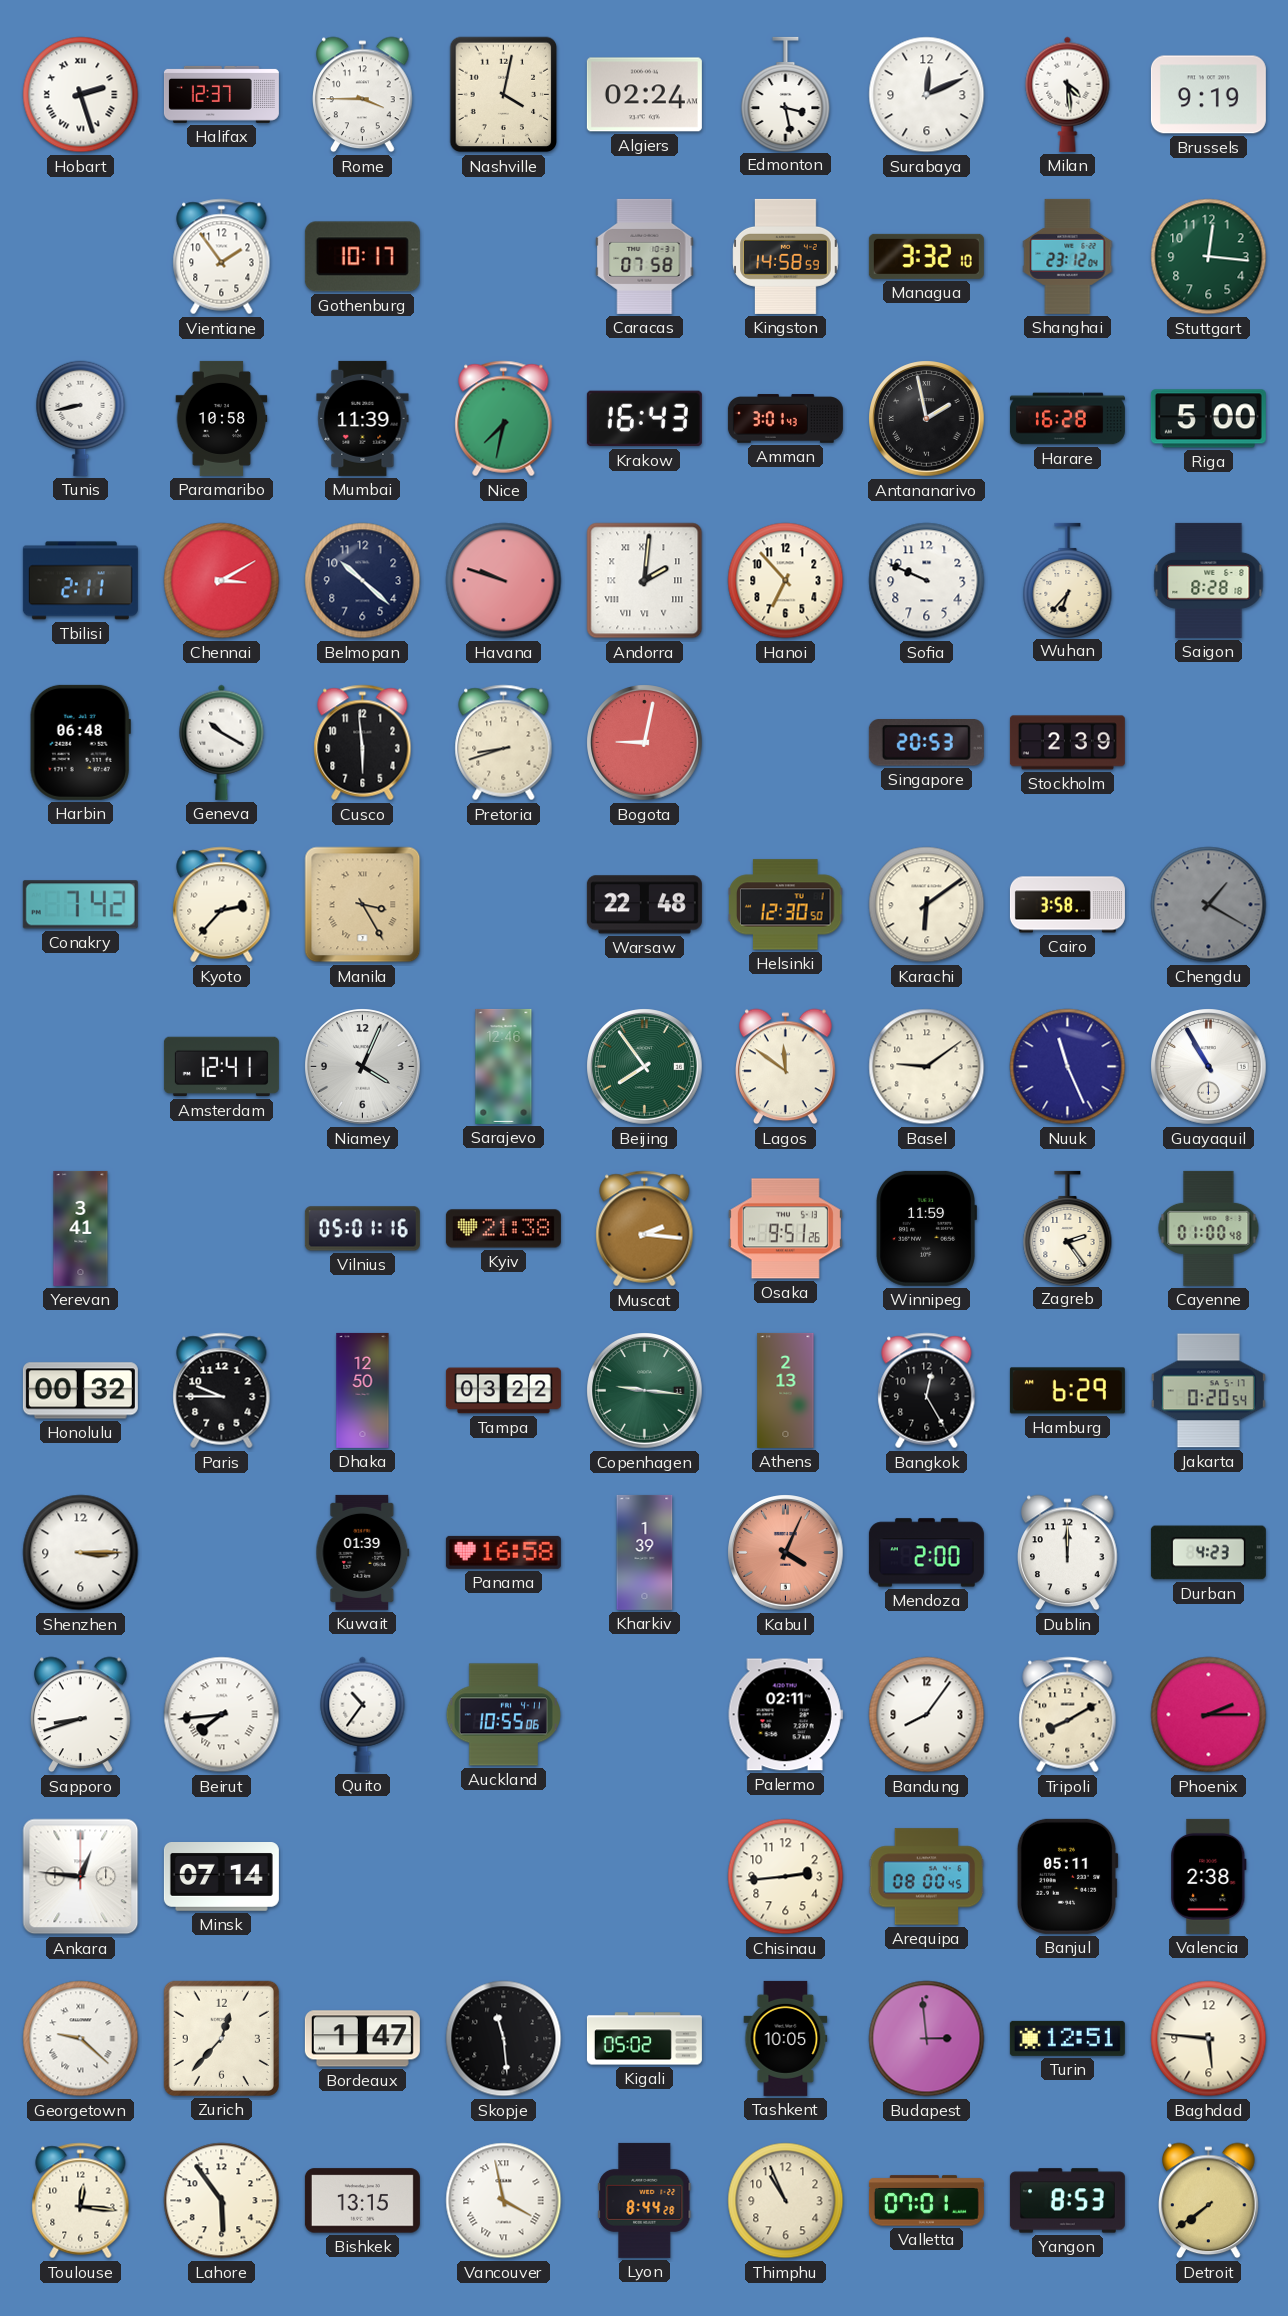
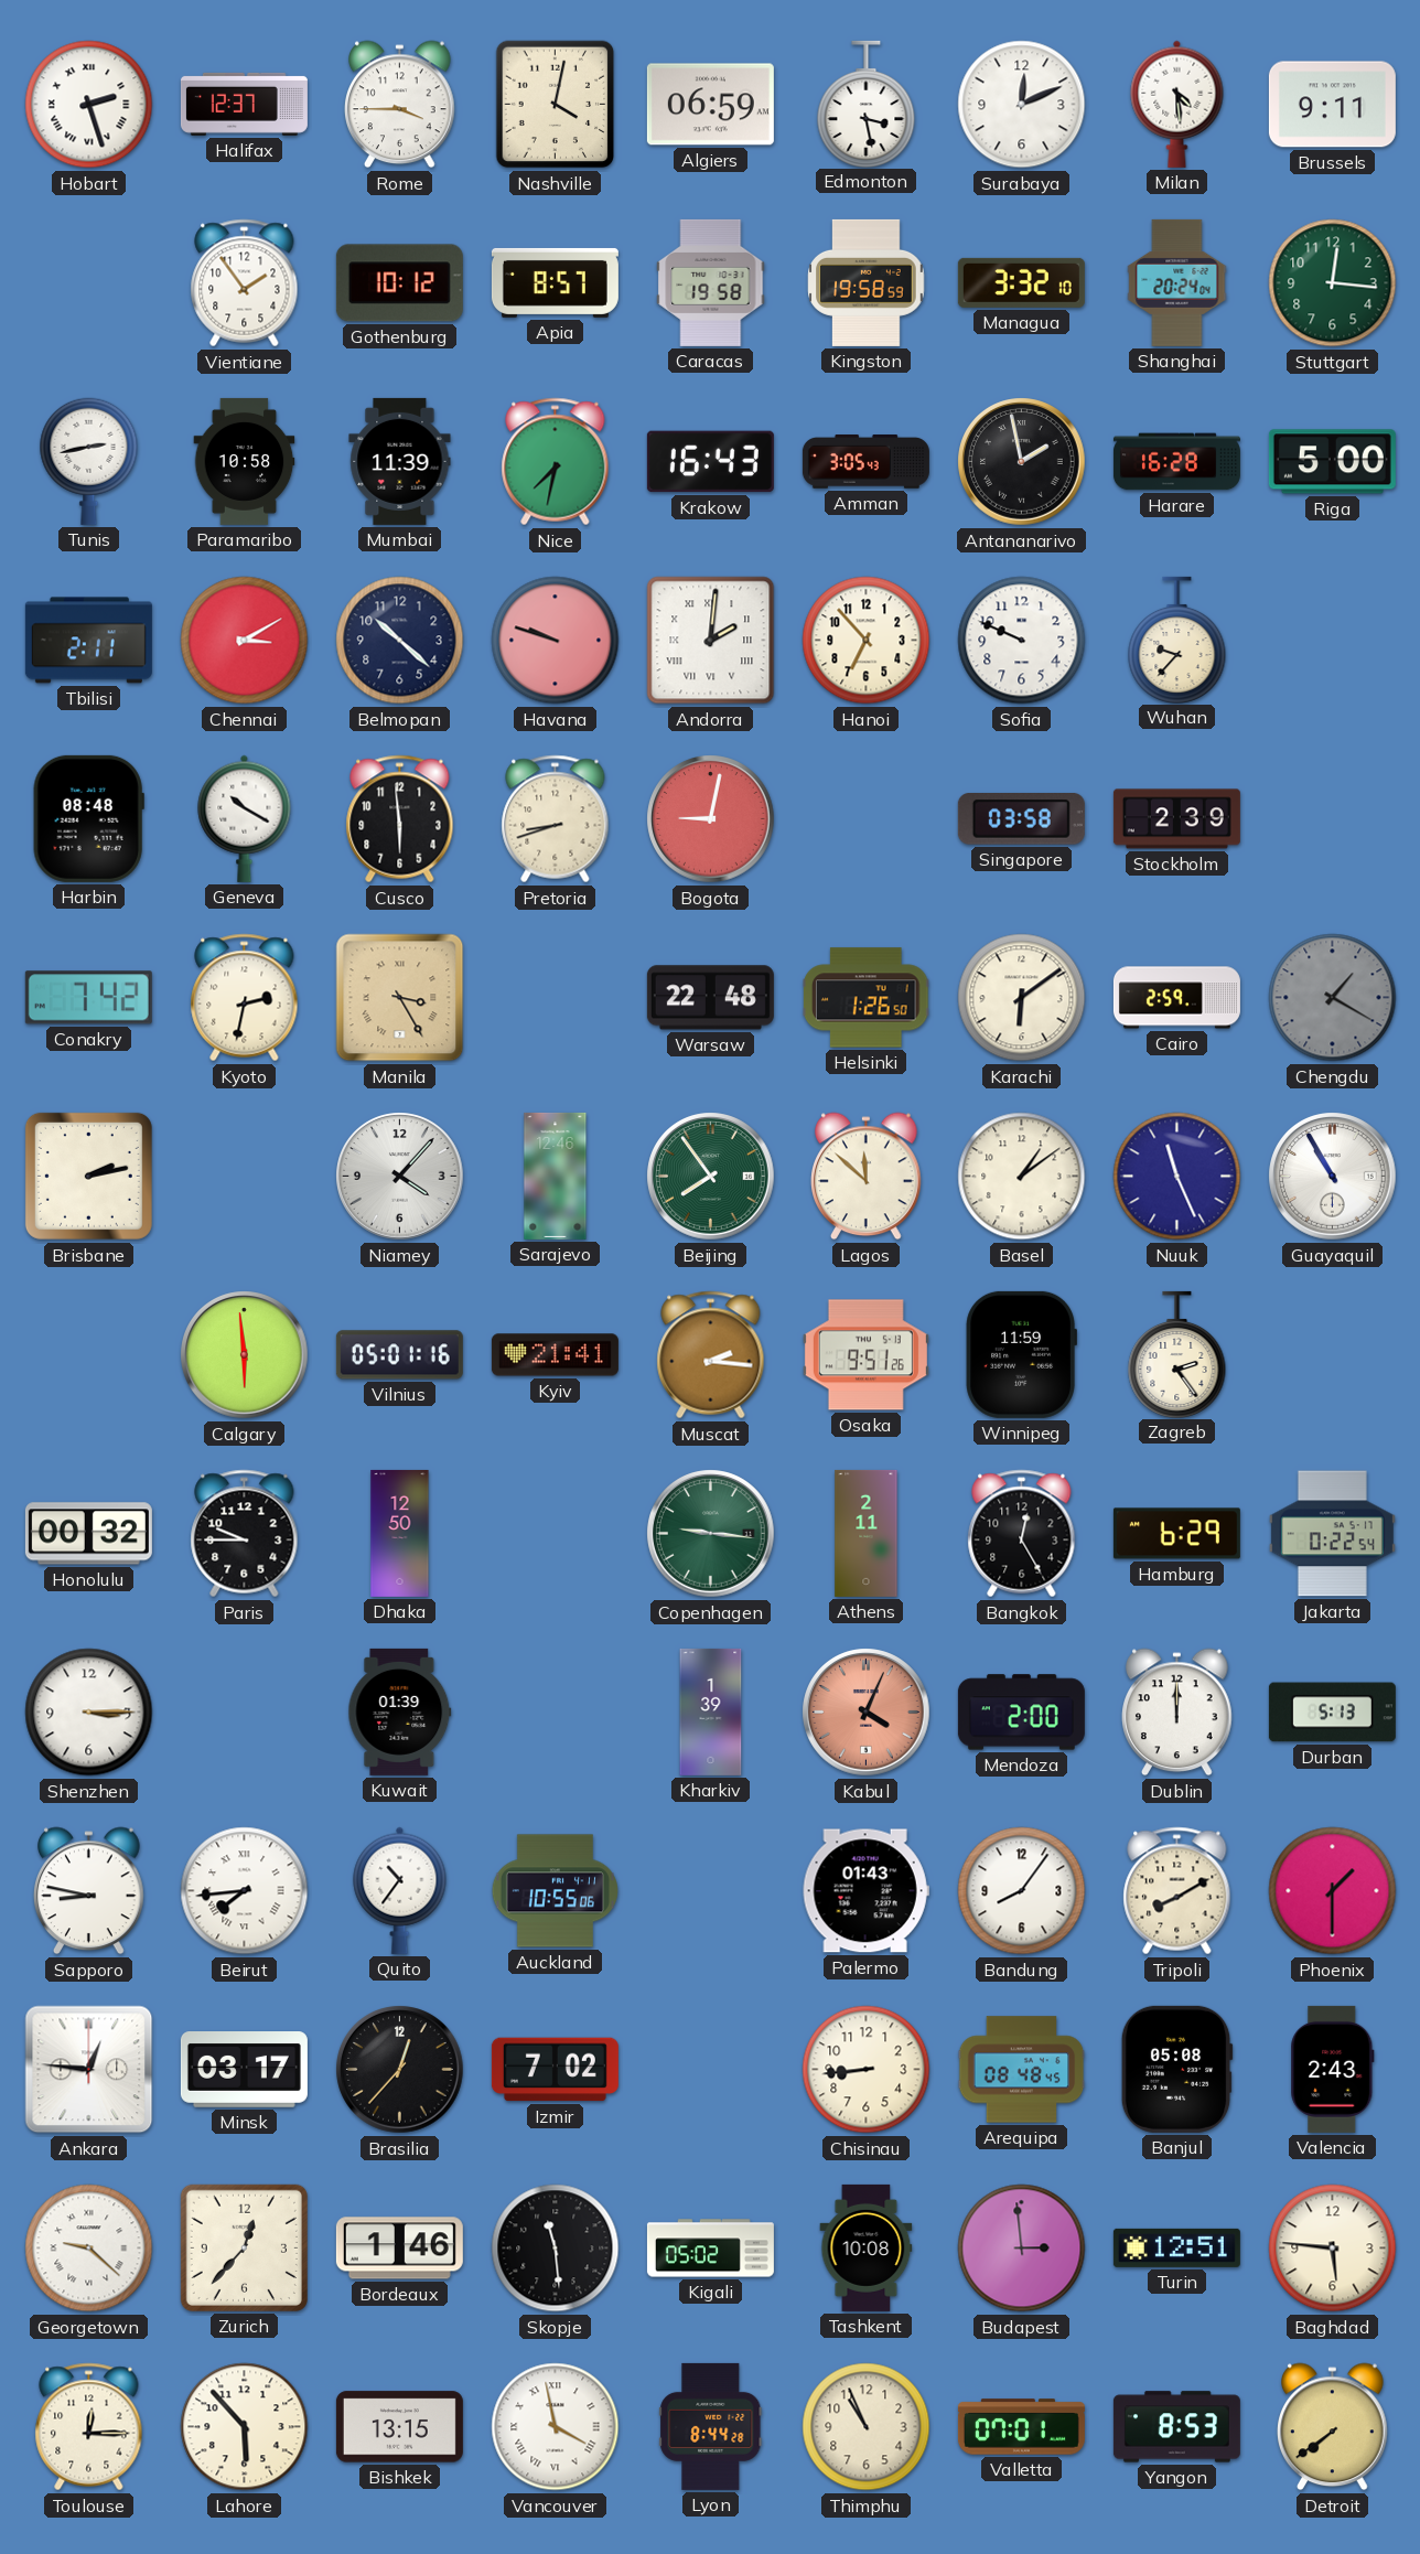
Algiers: 02:24 -> 06:59 (710, 105)
Brussels: 9:19 -> 9:11 (1332, 105)
Gothenburg: 10:17 -> 10:12 (399, 283)
Apia: none -> 8:57 (555, 282)
Caracas: 07:58 -> 19:58 (711, 282)
Kingston: 14:58 -> 19:58 (867, 282)
Shanghai: 23:12 -> 20:24 (1177, 282)
Tunis: 8:43 -> 2:43 (89, 461)
Amman: 3:01 -> 3:05 (865, 462)
Wuhan: 6:37 -> 9:37 (1177, 640)
Saigon: 8:28 -> none (1209, 580)
Harbin: 06:48 -> 08:48 (88, 818)
Singapore: 20:53 -> 03:58 (1021, 819)
Kyoto: 2:37 -> 2:32 (245, 998)
Helsinki: 12:30 -> 1:26 (867, 998)
Cairo: 3:58 -> 2:59 (1176, 998)
Brisbane: none -> 2:13 (88, 1176)
Amsterdam: 12:41 -> none (221, 1067)
Niamey: 4:04 -> 4:07 (400, 1177)
Lagos: 11:51 -> 11:52 (867, 1177)
Basel: 9:09 -> 1:09 (1022, 1177)
Yerevan: 3:41 -> none (81, 1228)
Calgary: none -> 5:59 (245, 1355)
Kyiv: 21:38 -> 21:41 (555, 1355)
Cayenne: 01:00 -> none (1209, 1228)
Tampa: 03:22 -> none (503, 1391)
Athens: 2:13 -> 2:11 (867, 1533)
Jakarta: 0:20 -> 0:22 (1332, 1534)
Panama: 16:58 -> none (503, 1552)
Durban: 4:23 -> 5:13 (1332, 1713)
Sapporo: 8:42 -> 8:47 (89, 1891)
Palermo: 02:11 -> 01:43 (865, 1891)
Phoenix: 2:15 -> 1:30 (1333, 1891)
Minsk: 07:14 -> 03:17 (244, 2070)
Brasilia: none -> 12:37 (400, 2070)
Izmir: none -> 7:02 (555, 2070)
Chisinau: 2:44 -> 8:44 (867, 2070)
Arequipa: 08:00 -> 08:48 (1022, 2070)
Banjul: 05:11 -> 05:08 (1176, 2069)
Valencia: 2:38 -> 2:43 (1333, 2069)
Bordeaux: 1:47 -> 1:46 (399, 2249)
Tashkent: 10:05 -> 10:08 (867, 2247)
Toulouse: 12:16 -> 12:15 (89, 2427)
Lahore: 5:54 -> 5:53 (245, 2427)
